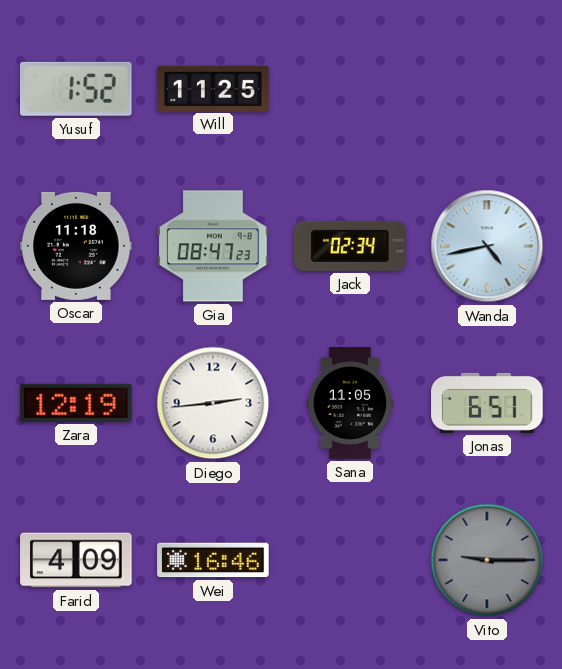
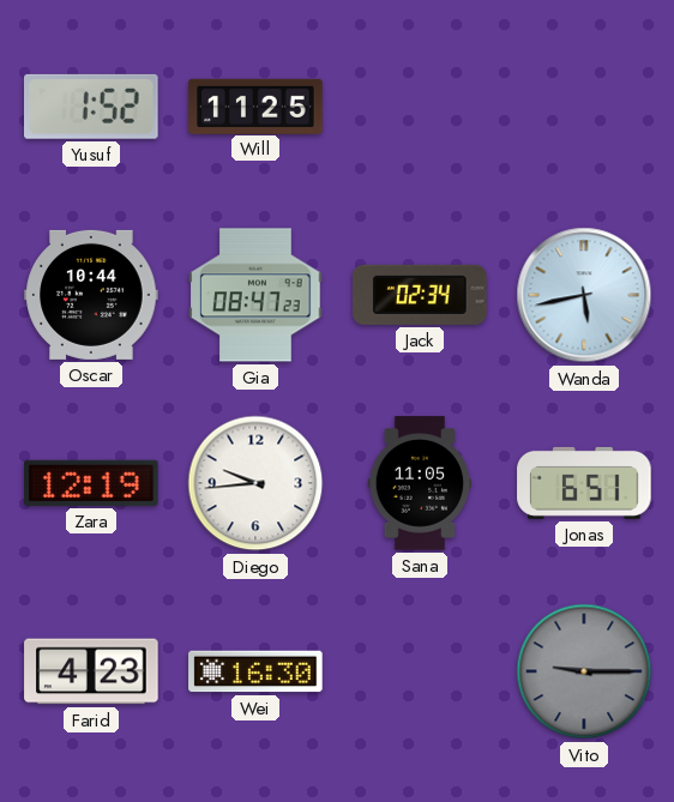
Oscar: 11:18 -> 10:44 (91, 295)
Wanda: 4:43 -> 5:43 (584, 295)
Diego: 2:44 -> 9:44 (255, 483)
Farid: 4:09 -> 4:23 (91, 671)
Wei: 16:46 -> 16:30 (255, 671)
